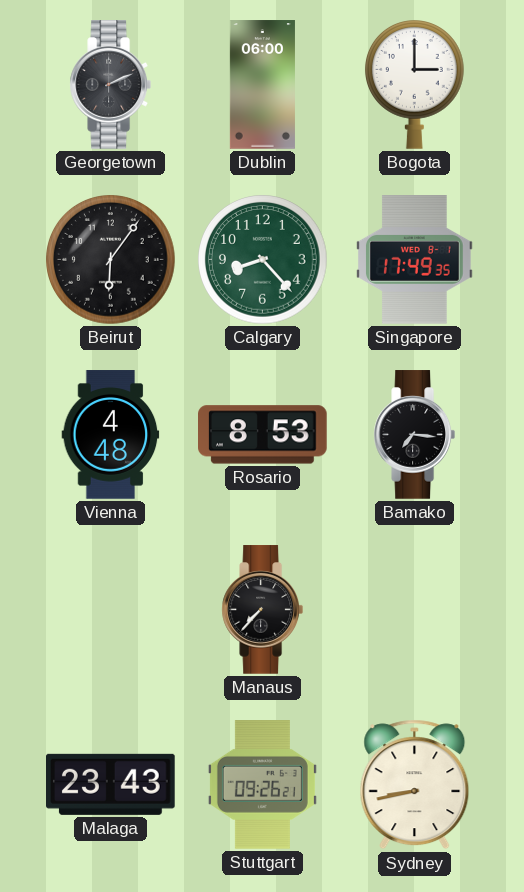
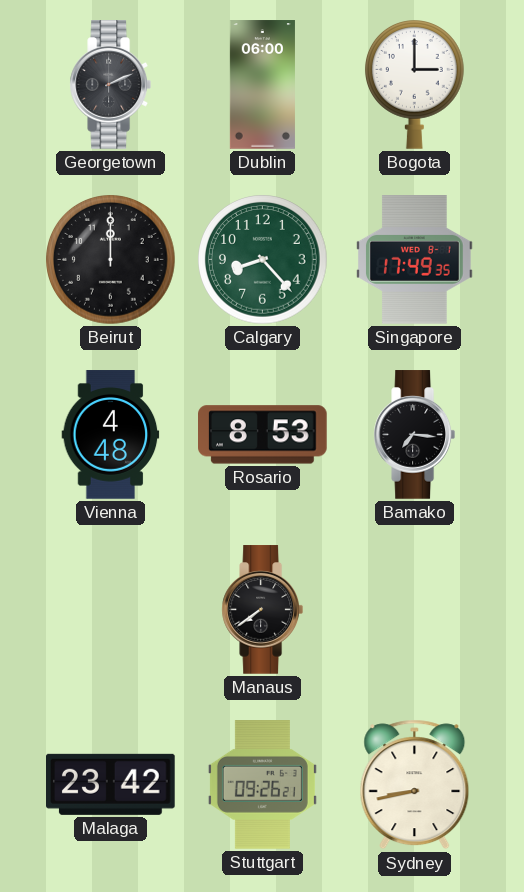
Beirut: 6:06 -> 12:00 (111, 260)
Manaus: 7:37 -> 7:39 (262, 610)
Malaga: 23:43 -> 23:42 (111, 784)
